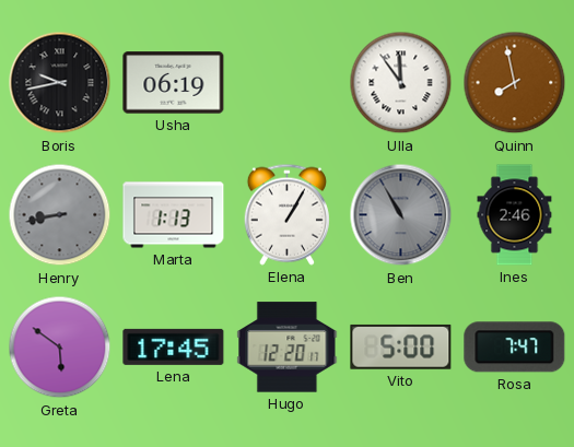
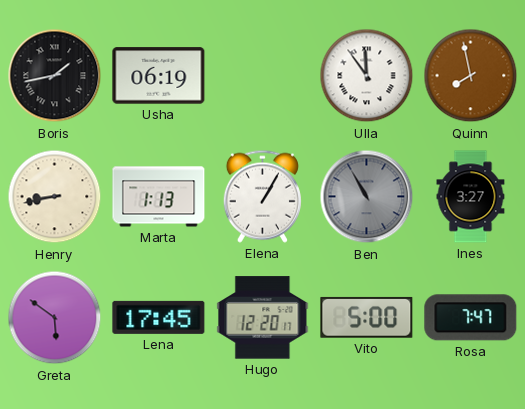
Boris: 9:43 -> 1:43 (55, 76)
Henry dial: grey -> cream (55, 197)
Ines: 2:46 -> 3:27 (471, 197)
